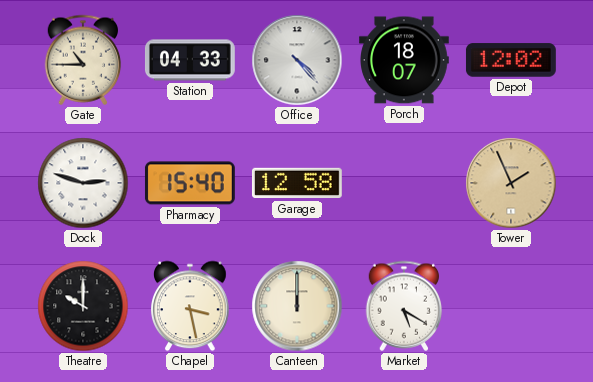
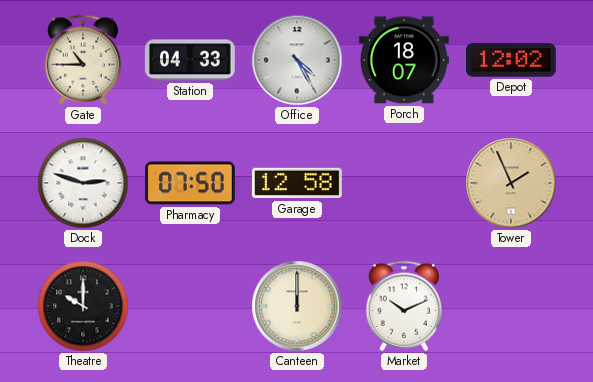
Office: 4:23 -> 4:25 (297, 60)
Pharmacy: 15:40 -> 07:50 (190, 183)
Chapel: 3:28 -> none (191, 306)
Market: 5:20 -> 10:11 (404, 306)
